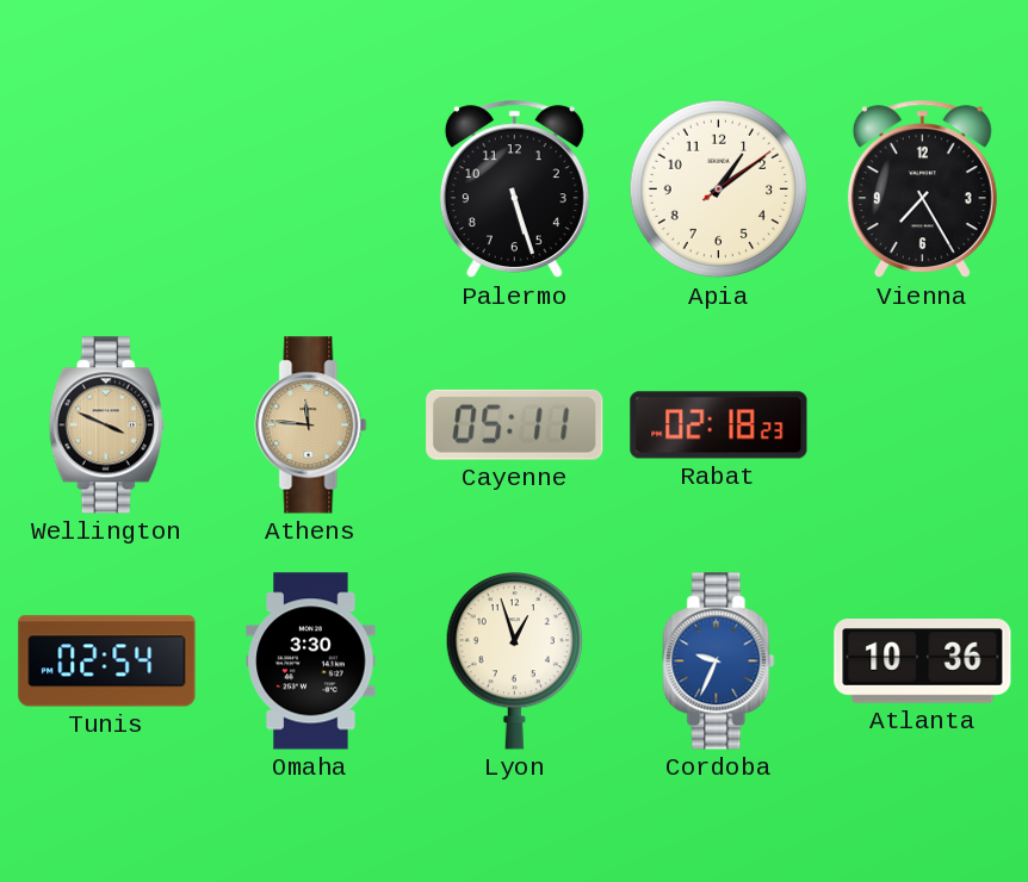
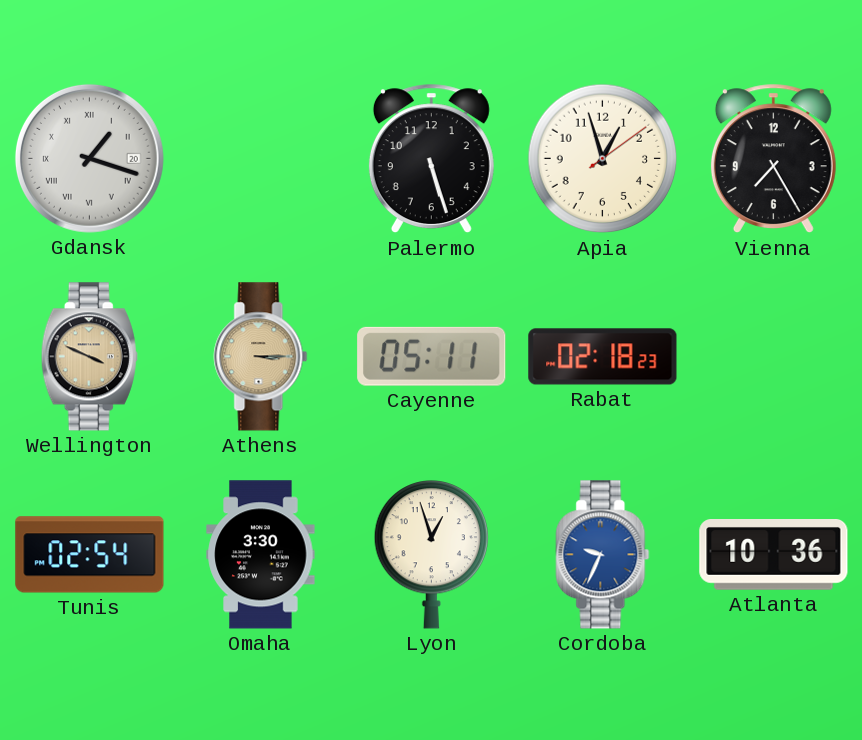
Gdansk: none -> 1:18 (89, 158)
Apia: 1:09 -> 12:57 (603, 159)
Athens: 11:46 -> 3:15 (261, 357)
